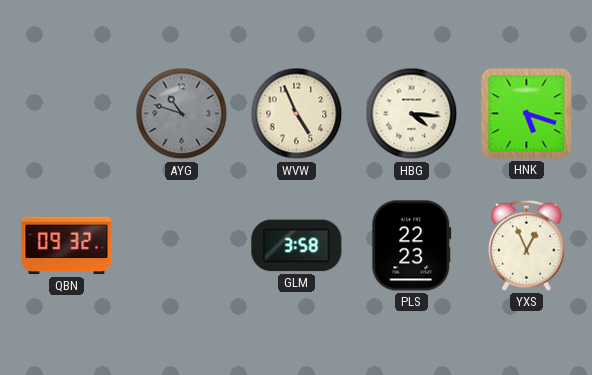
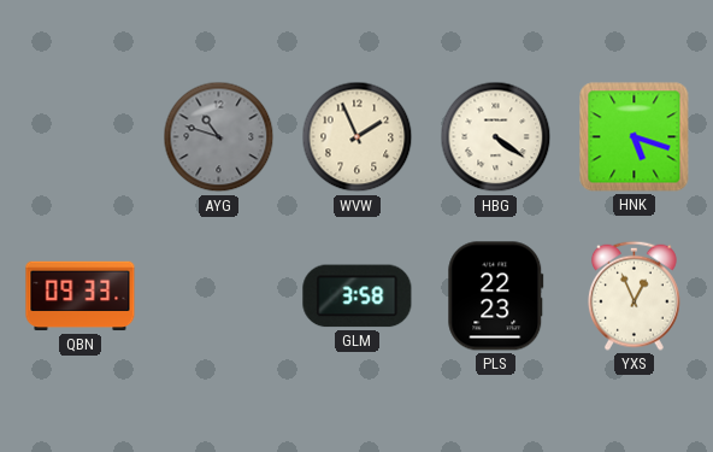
WVW: 4:56 -> 1:56 (358, 137)
HBG: 4:16 -> 4:21 (496, 137)
QBN: 09:32 -> 09:33 (81, 297)
